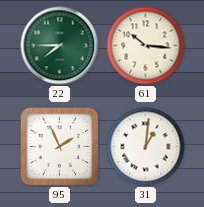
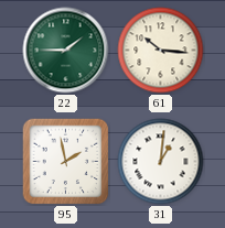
22: 7:45 -> 1:45 (66, 51)
95: 1:56 -> 1:58 (66, 162)
